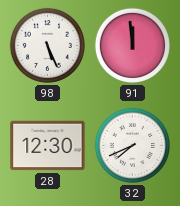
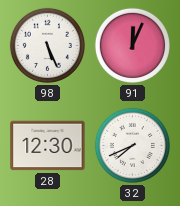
91: 11:59 -> 12:04 (132, 45)
